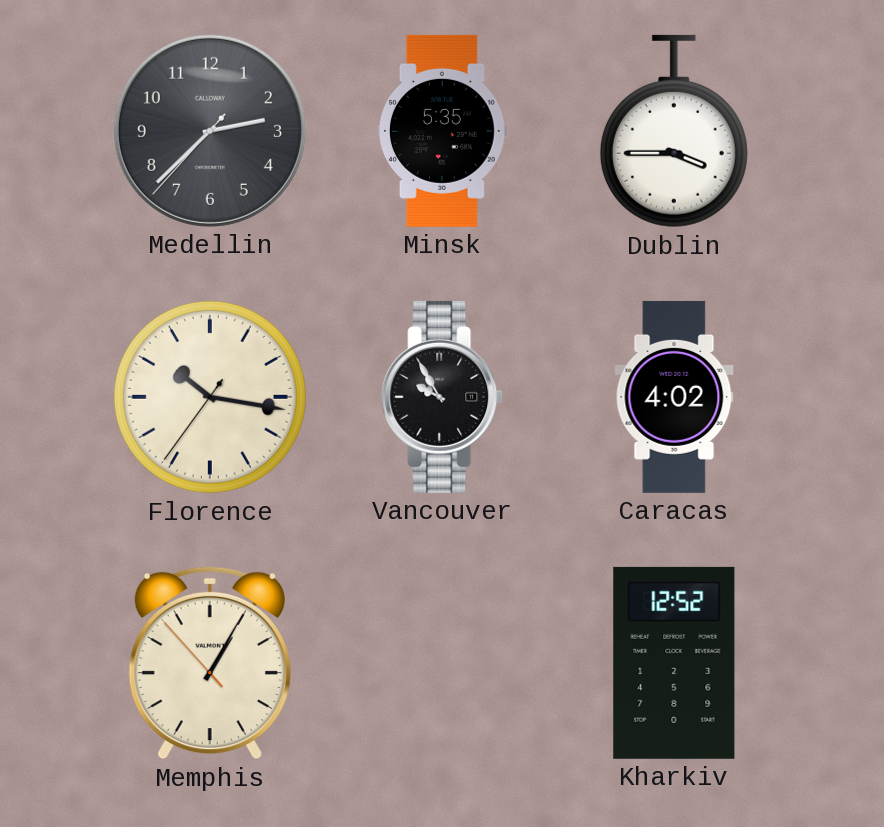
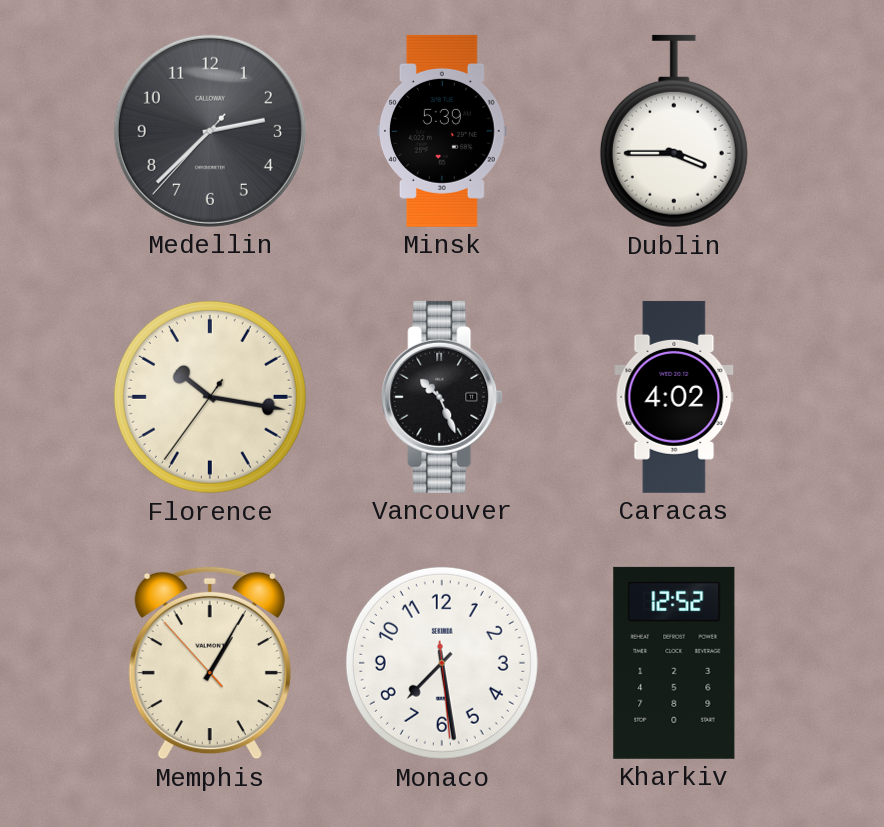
Minsk: 5:35 -> 5:39 (442, 131)
Vancouver: 9:55 -> 10:26 (442, 397)
Monaco: none -> 7:28 (442, 663)
